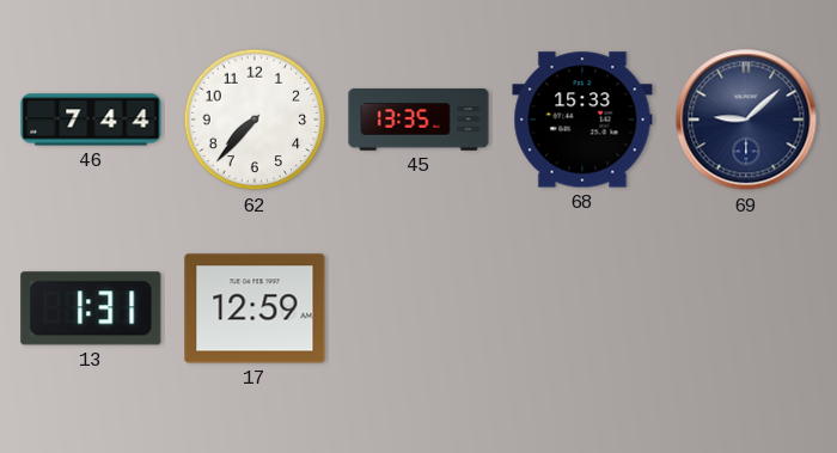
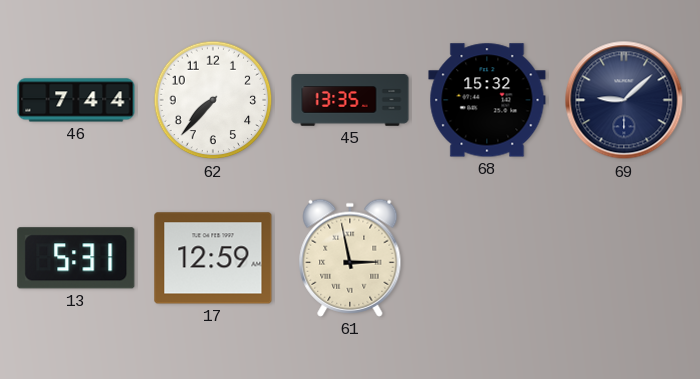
68: 15:33 -> 15:32 (487, 100)
13: 1:31 -> 5:31 (76, 258)
61: none -> 2:58 (350, 258)
